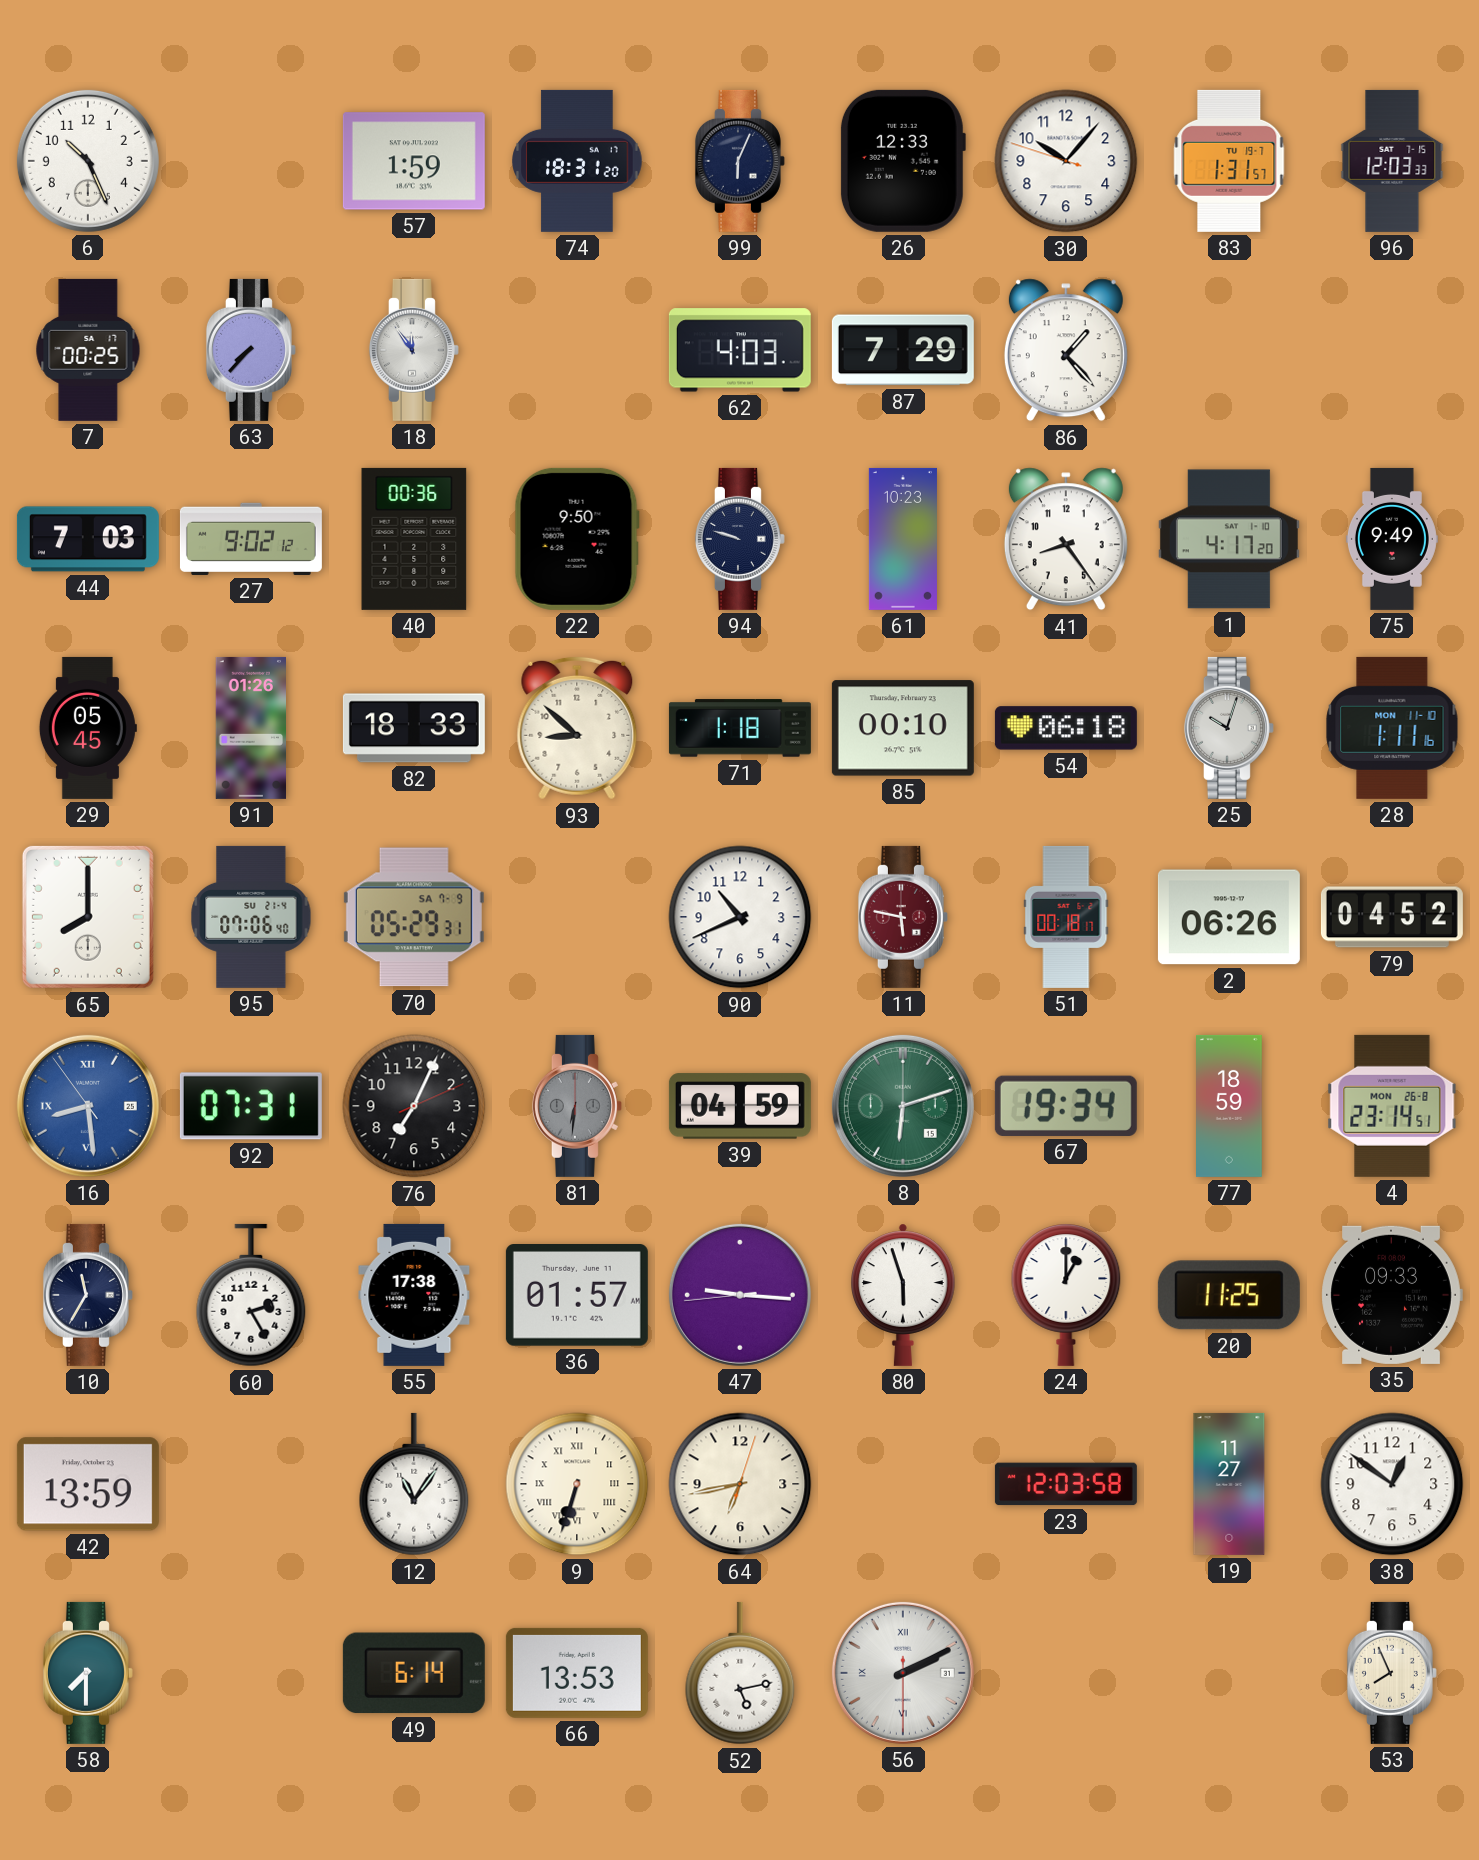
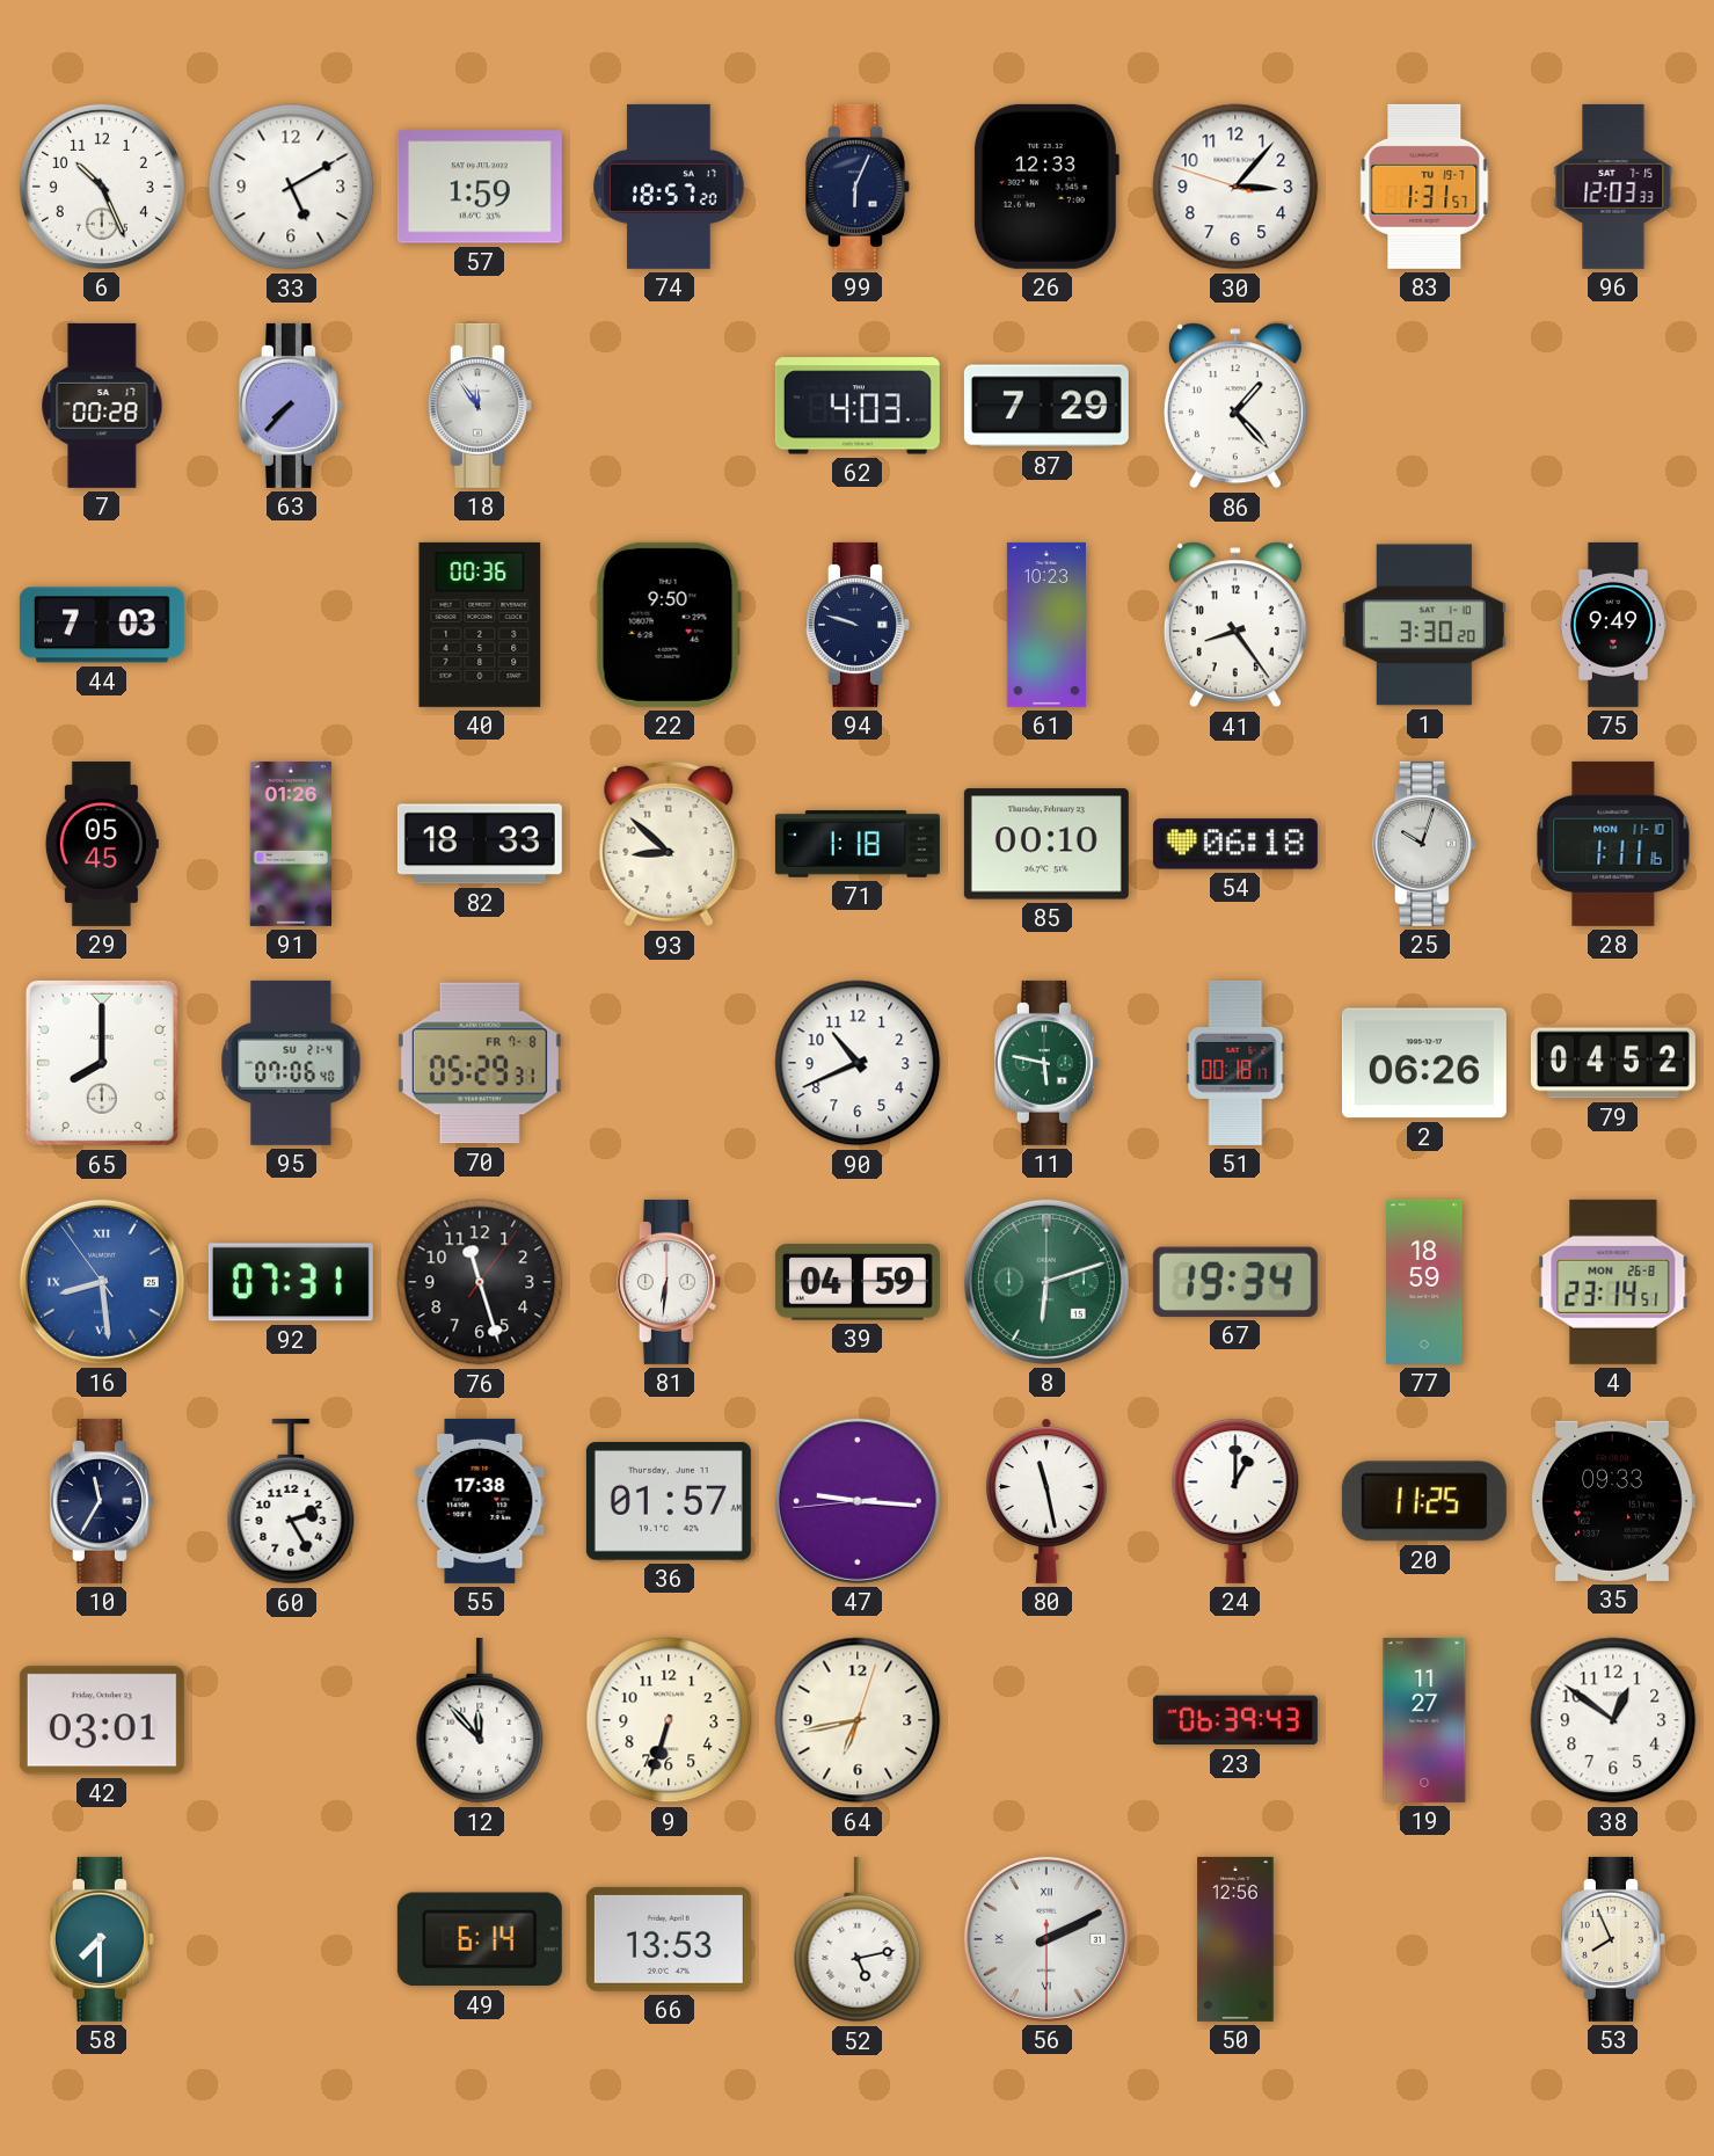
33: none -> 5:10 (291, 187)
74: 18:31 -> 18:57 (669, 187)
30: 10:06 -> 3:06 (1235, 187)
7: 00:25 -> 00:28 (102, 406)
27: 9:02 -> none (251, 539)
1: 4:17 -> 3:30 (1424, 625)
70 date: SA 7-9 -> FR 7-8 (480, 1063)
11 dial: burgundy -> green (1046, 1063)
76: 7:04 -> 11:27 (480, 1282)
81 dial: grey -> white (669, 1282)
80: 5:57 -> 11:28 (1048, 1501)
42: 13:59 -> 03:01 (102, 1720)
12: 11:06 -> 11:53 (480, 1720)
9 numerals: Roman -> Arabic (669, 1720)
23: 12:03 -> 06:39 (1235, 1720)
50: none -> 12:56 (1235, 1939)
